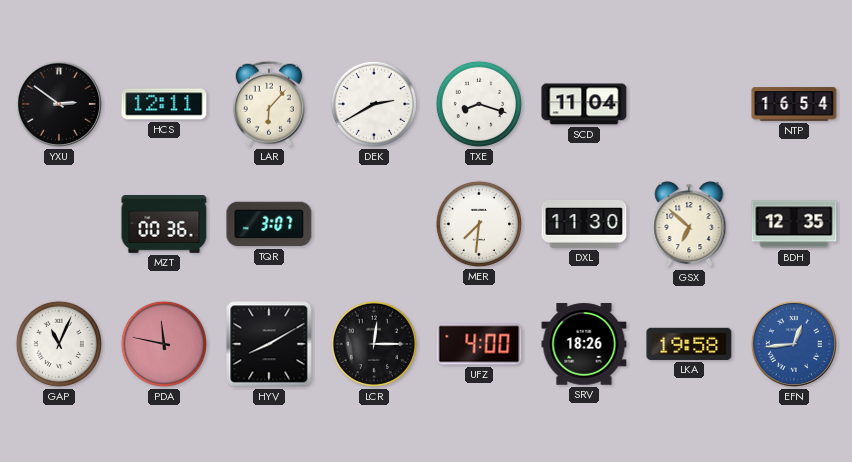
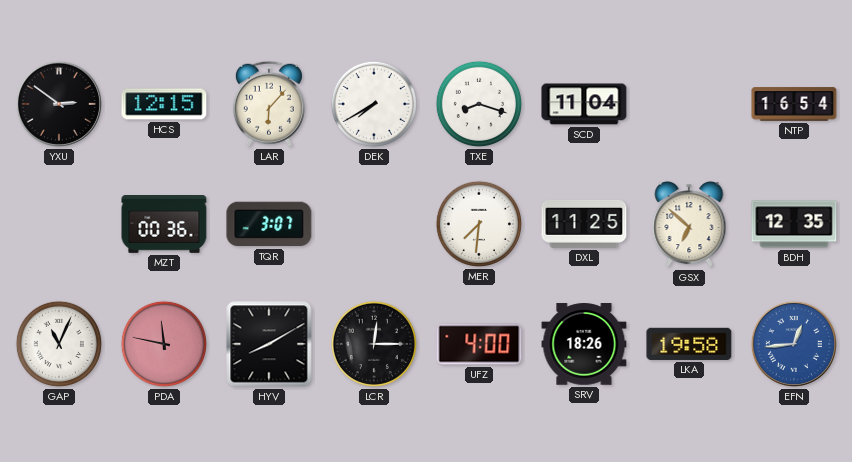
HCS: 12:11 -> 12:15 (164, 104)
DEK: 2:40 -> 7:40 (374, 104)
DXL: 11:30 -> 11:25 (584, 224)
